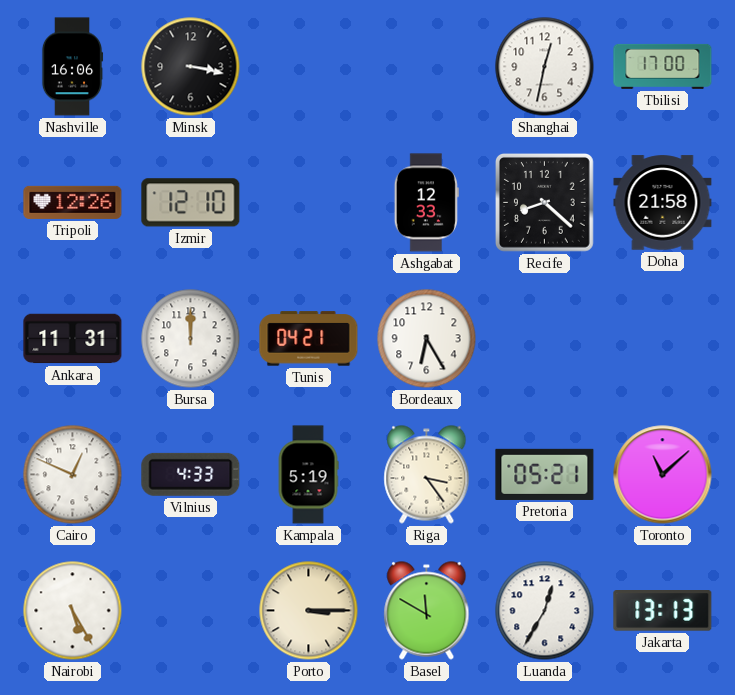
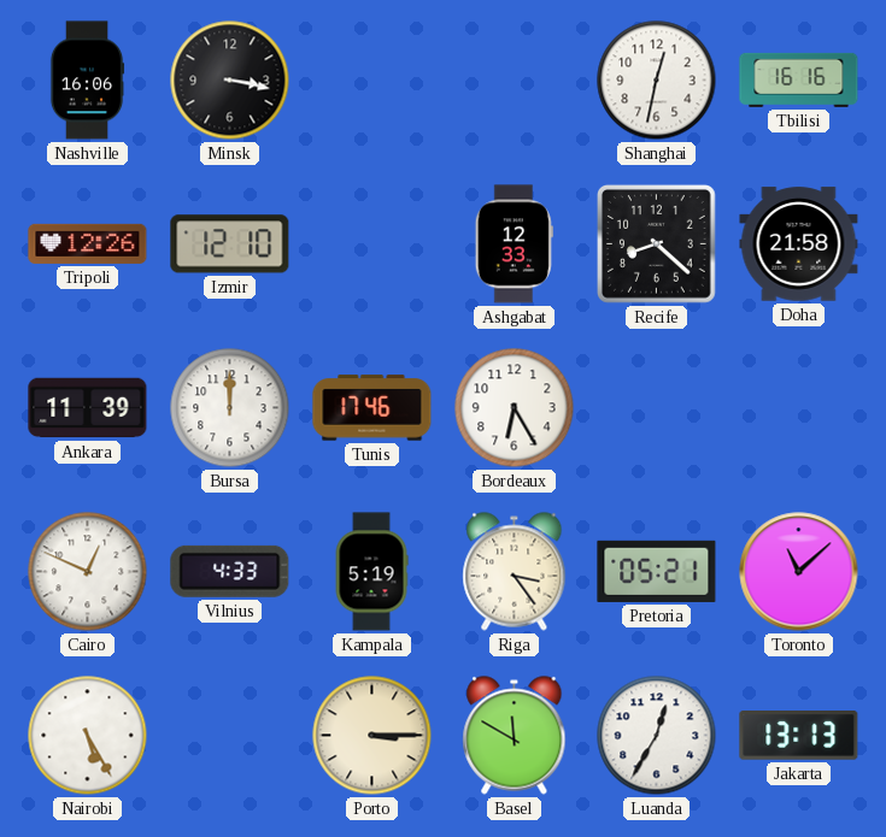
Tbilisi: 17:00 -> 16:16 (799, 79)
Ankara: 11:31 -> 11:39 (88, 408)
Tunis: 04:21 -> 17:46 (372, 408)
